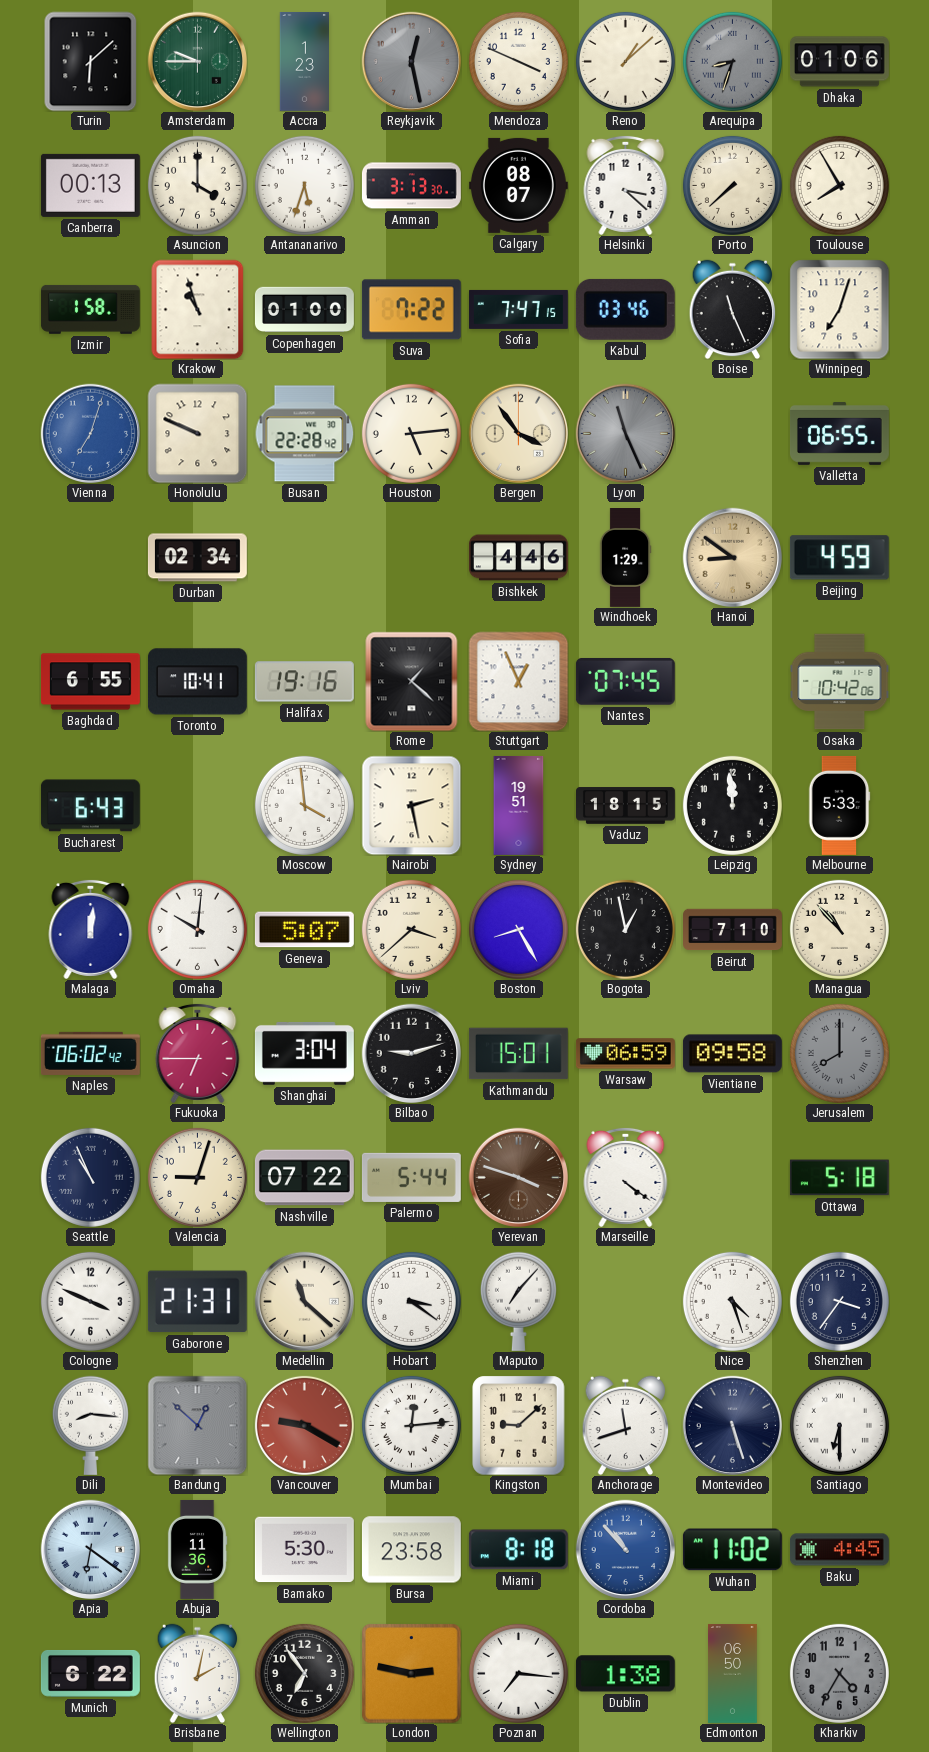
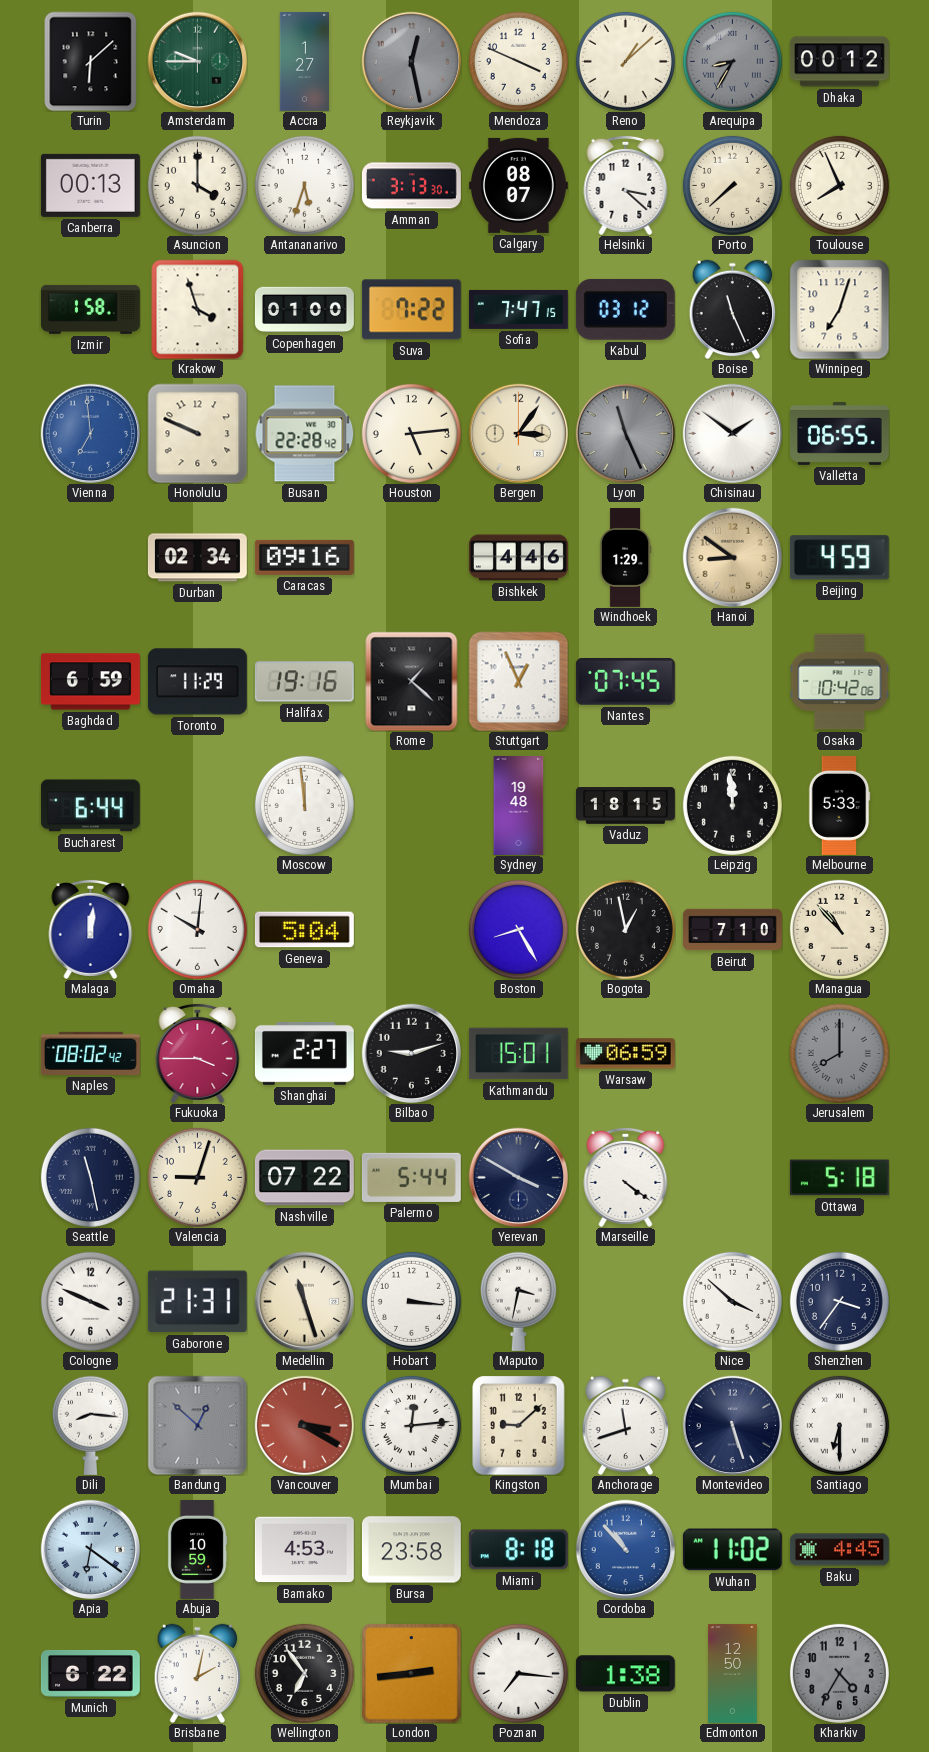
Accra: 1:23 -> 1:27 (305, 61)
Arequipa: 8:33 -> 8:35 (732, 61)
Dhaka: 01:06 -> 00:12 (839, 62)
Toulouse: 7:55 -> 7:56 (839, 185)
Krakow: 10:57 -> 3:57 (198, 309)
Kabul: 03:46 -> 03:12 (625, 309)
Vienna: 7:03 -> 6:59 (90, 433)
Bergen: 3:54 -> 3:06 (518, 433)
Chisinau: none -> 1:51 (732, 433)
Caracas: none -> 09:16 (304, 557)
Baghdad: 6:55 -> 6:59 (90, 682)
Toronto: 10:41 -> 11:29 (197, 682)
Bucharest: 6:43 -> 6:44 (90, 806)
Moscow: 3:59 -> 11:59 (304, 805)
Nairobi: 2:28 -> none (411, 805)
Sydney: 19:51 -> 19:48 (519, 805)
Geneva: 5:07 -> 5:04 (304, 930)
Lviv: 3:38 -> none (411, 929)
Naples: 06:02 -> 08:02 (90, 1053)
Fukuoka: 6:45 -> 3:45 (198, 1053)
Shanghai: 3:04 -> 2:27 (304, 1053)
Vientiane: 09:58 -> none (732, 1054)
Seattle: 10:56 -> 11:28 (90, 1177)
Yerevan: 3:48 -> 3:50 (518, 1177)
Yerevan dial: brown -> navy (518, 1177)
Medellin: 11:22 -> 11:27 (304, 1301)
Hobart: 3:21 -> 3:16 (411, 1301)
Maputo: 7:07 -> 3:32 (518, 1301)
Nice: 4:27 -> 3:52 (732, 1301)
Vancouver: 9:20 -> 3:20 (304, 1425)
Abuja: 11:36 -> 10:59 (197, 1550)
Bamako: 5:30 -> 4:53 (304, 1550)
London: 2:47 -> 2:44 (411, 1673)
Edmonton: 06:50 -> 12:50 (733, 1673)
